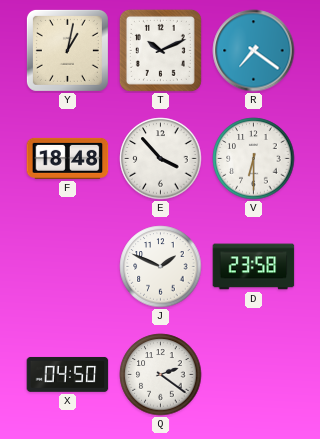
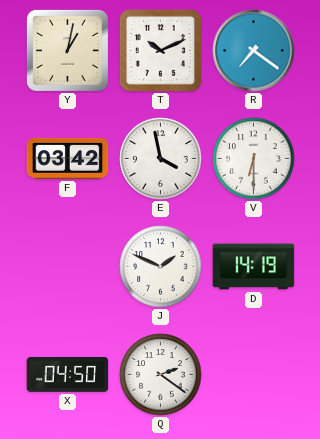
F: 18:48 -> 03:42 (68, 158)
E: 3:53 -> 3:58 (161, 159)
D: 23:58 -> 14:19 (254, 267)
